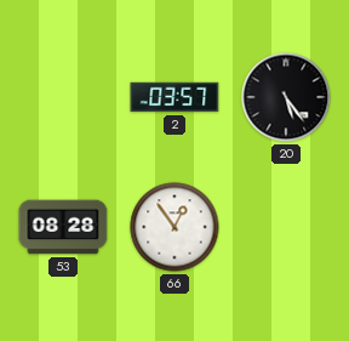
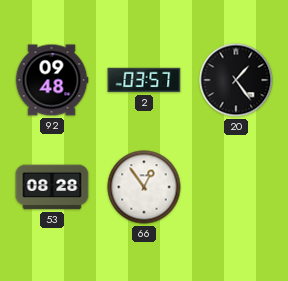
92: none -> 09:48 (52, 80)
20: 5:24 -> 1:24 (236, 80)
